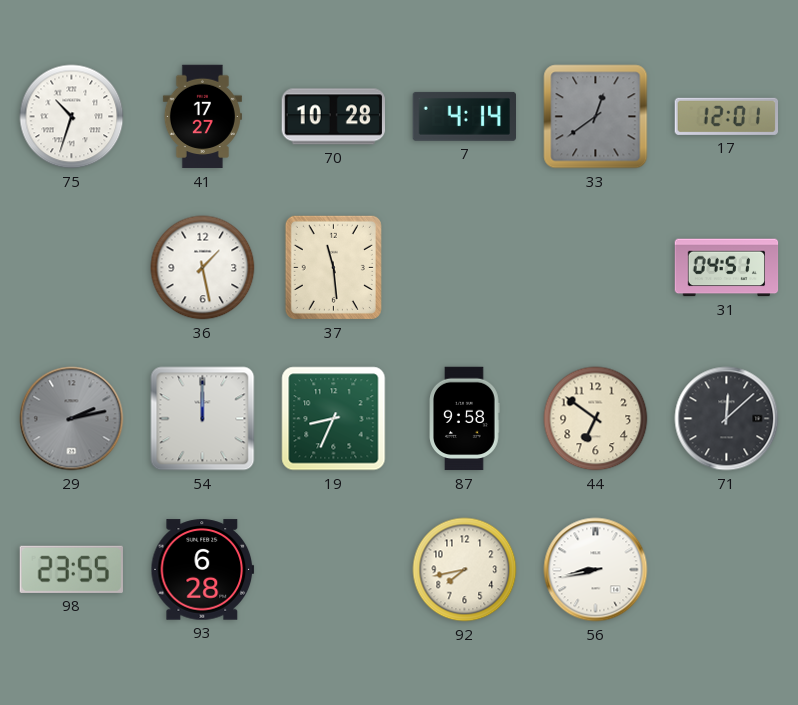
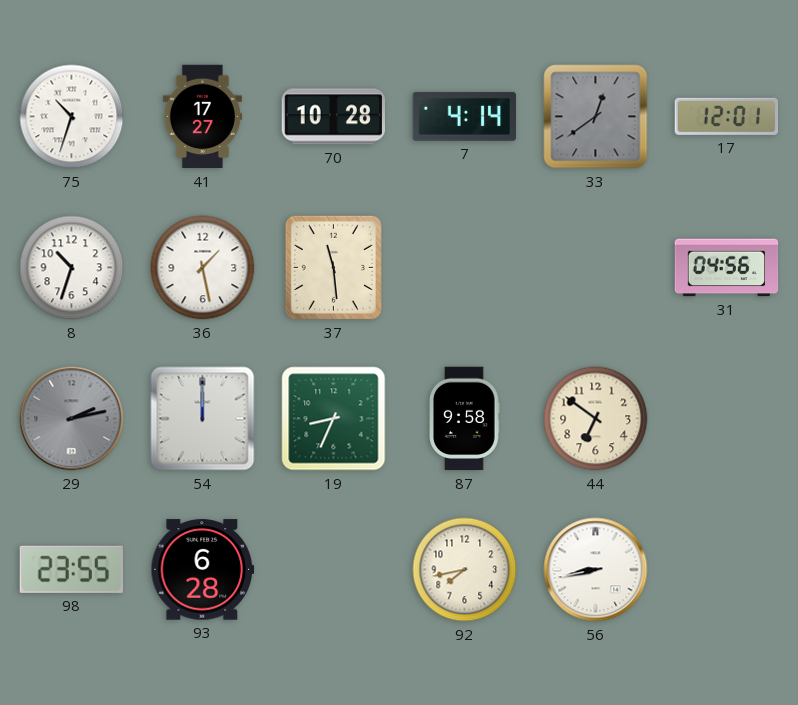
8: none -> 10:33 (72, 268)
31: 04:51 -> 04:56 (727, 268)
71: 12:08 -> none (727, 419)
